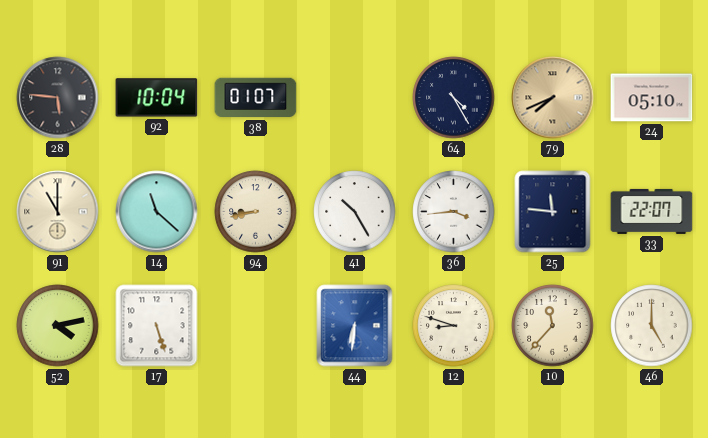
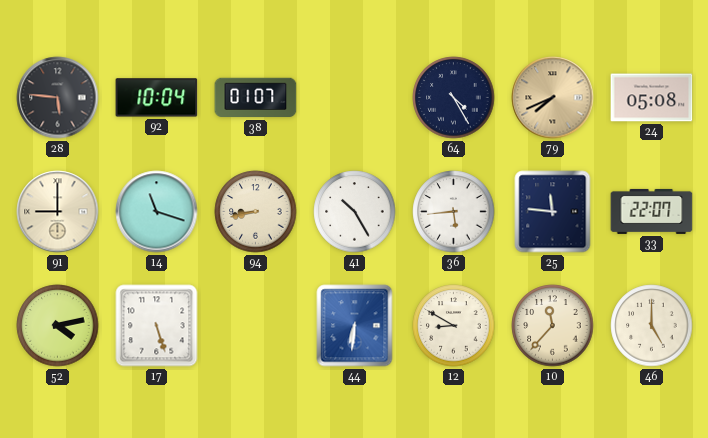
24: 05:10 -> 05:08 (652, 98)
91: 11:00 -> 9:00 (58, 212)
14: 11:22 -> 11:18 (157, 212)
36: 3:44 -> 5:44 (454, 212)
12: 8:48 -> 8:50 (454, 326)
